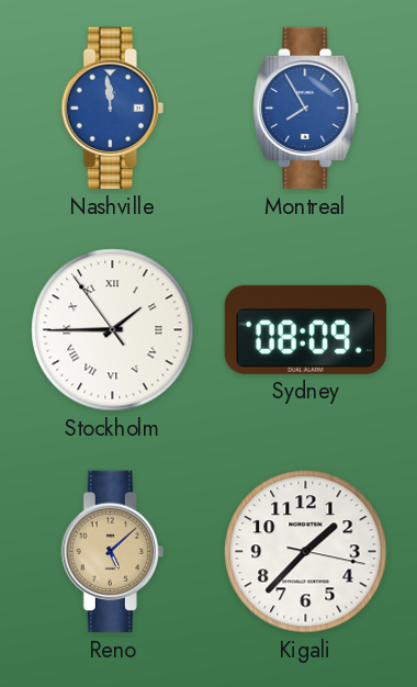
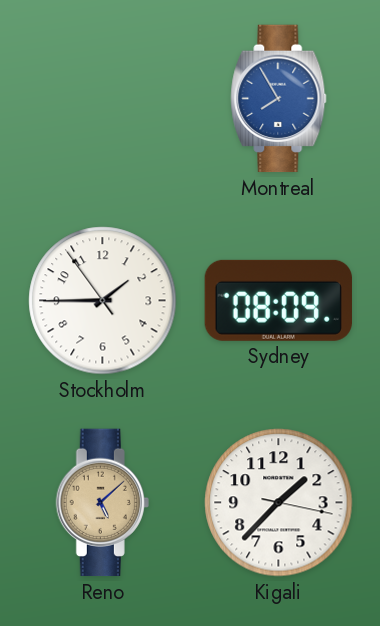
Nashville: 11:59 -> none (112, 109)
Stockholm numerals: Roman -> Arabic (103, 301)
